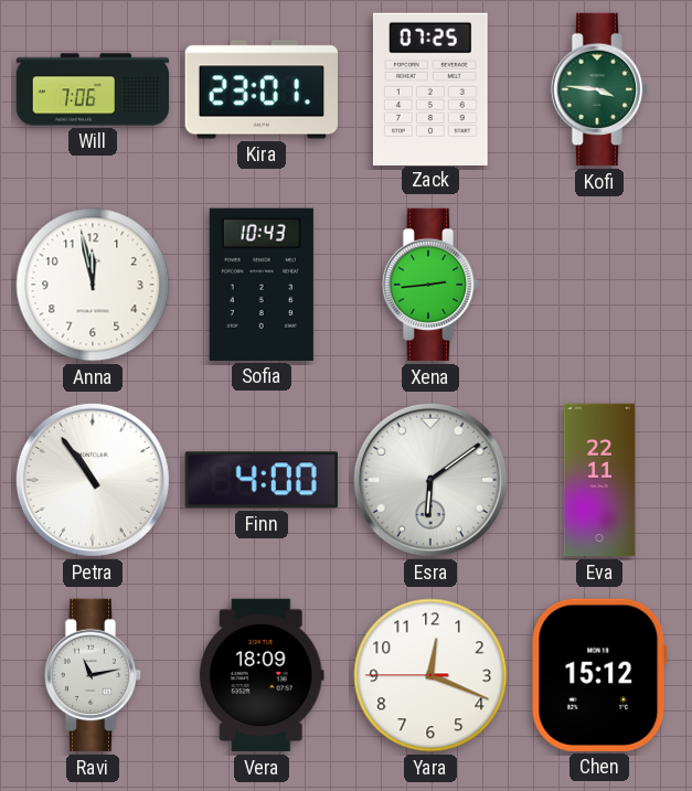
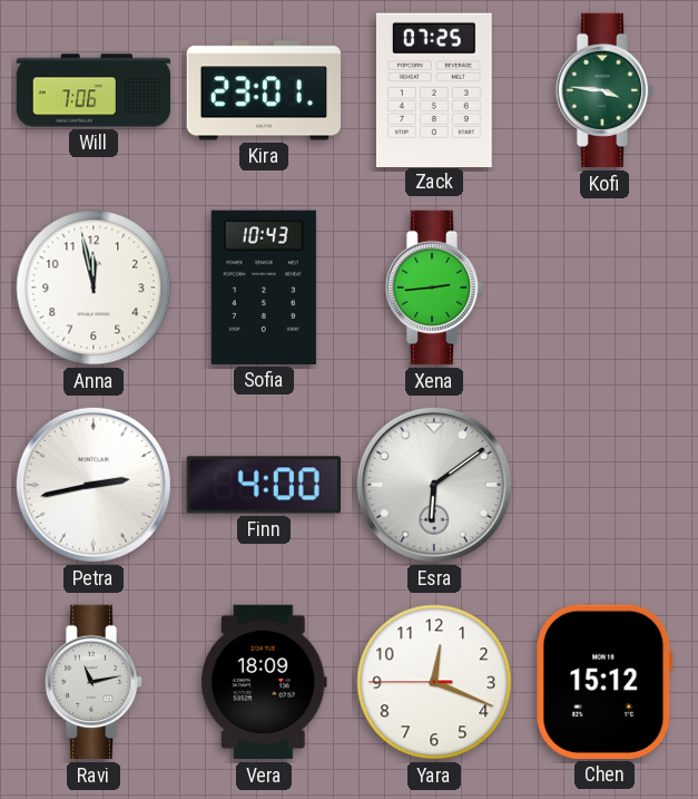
Petra: 10:54 -> 2:43 (94, 485)
Eva: 22:11 -> none (599, 480)
